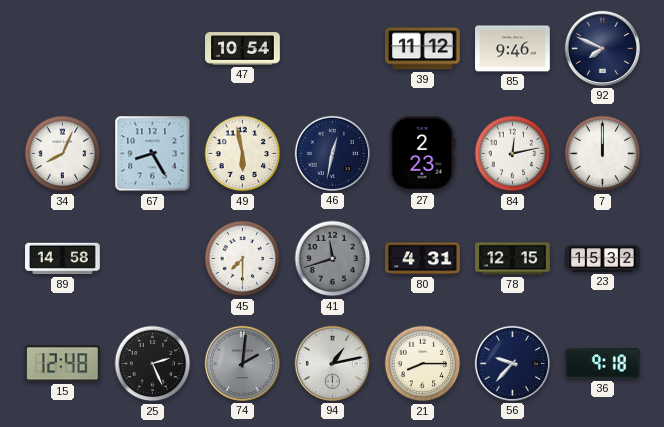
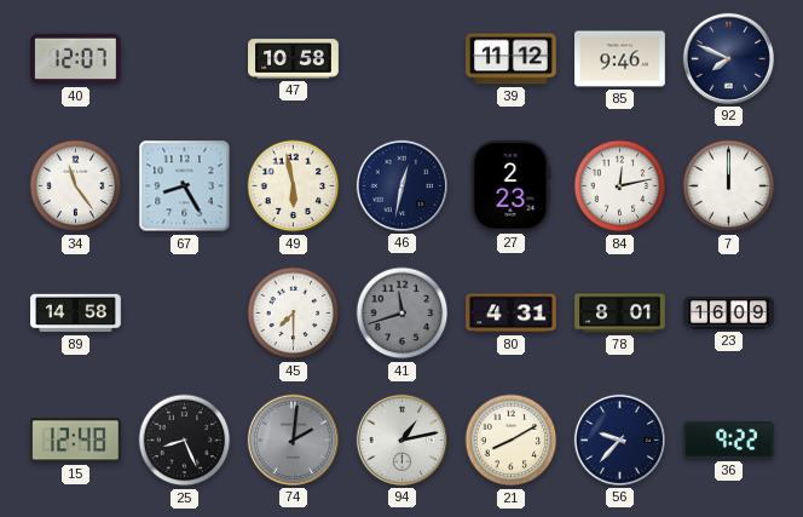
40: none -> 12:07 (76, 59)
47: 10:54 -> 10:58 (294, 59)
34: 8:04 -> 11:24 (76, 186)
78: 12:15 -> 8:01 (620, 314)
23: 15:32 -> 16:09 (729, 314)
25: 2:26 -> 8:26 (185, 441)
21: 8:15 -> 8:10 (512, 441)
36: 9:18 -> 9:22 (729, 441)
